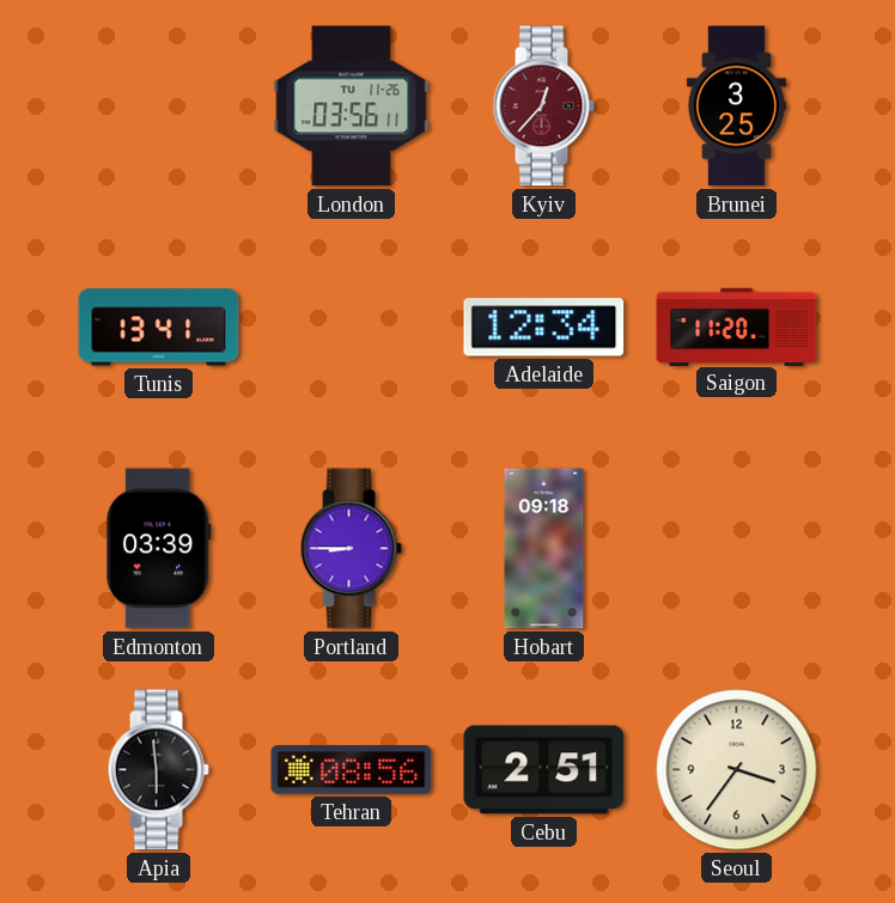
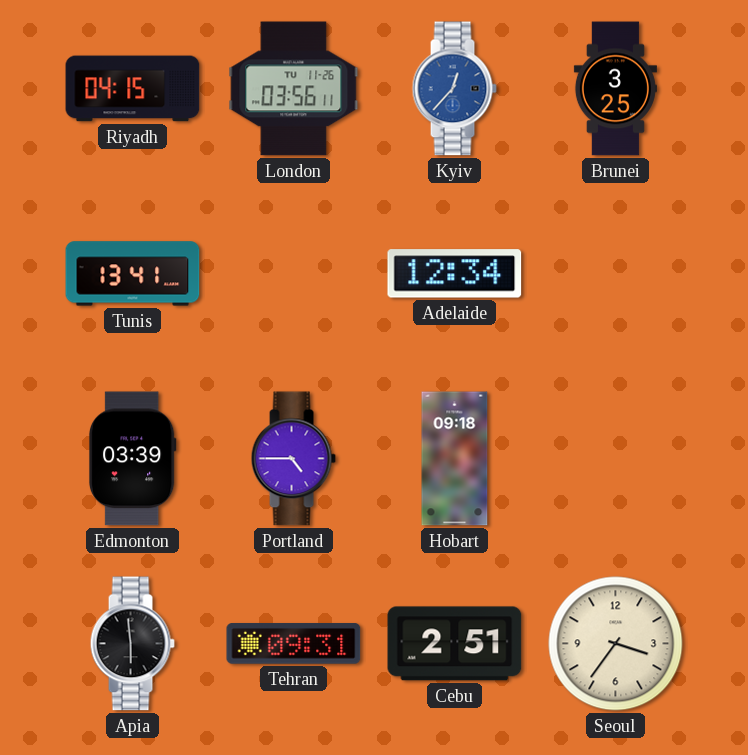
Riyadh: none -> 04:15 (133, 89)
Kyiv dial: burgundy -> blue (454, 89)
Saigon: 11:20 -> none (737, 327)
Portland: 8:45 -> 4:45 (293, 459)
Tehran: 08:56 -> 09:31 (294, 644)
